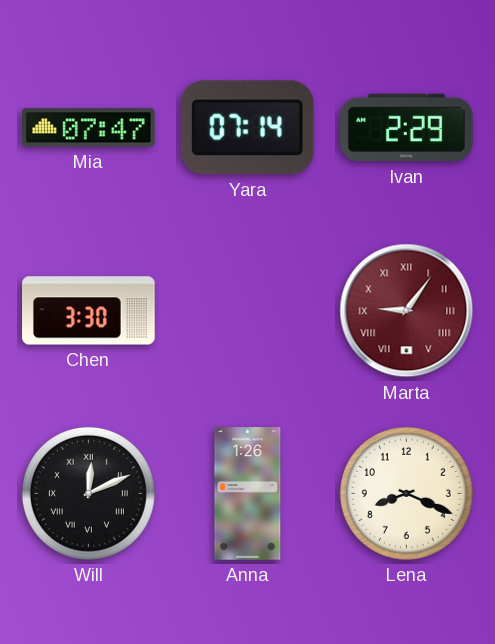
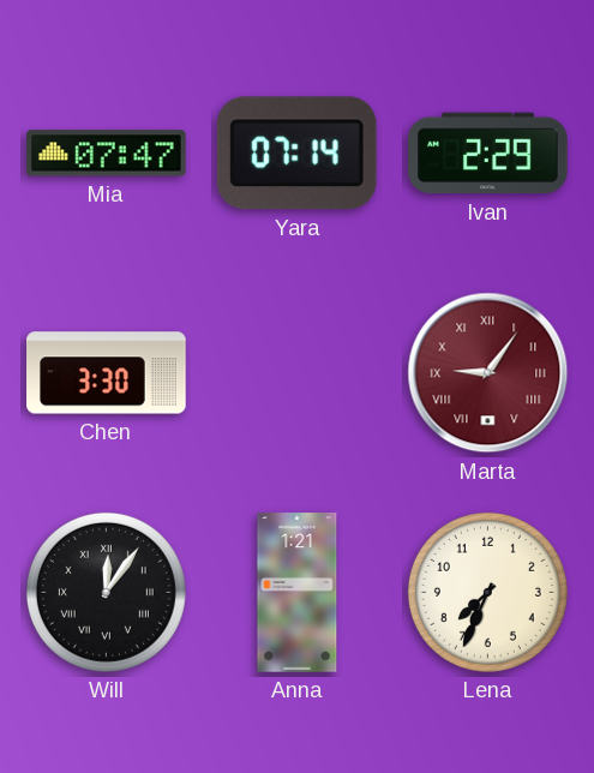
Will: 12:11 -> 12:06 (106, 592)
Anna: 1:26 -> 1:21 (298, 593)
Lena: 8:19 -> 7:34 (487, 592)
